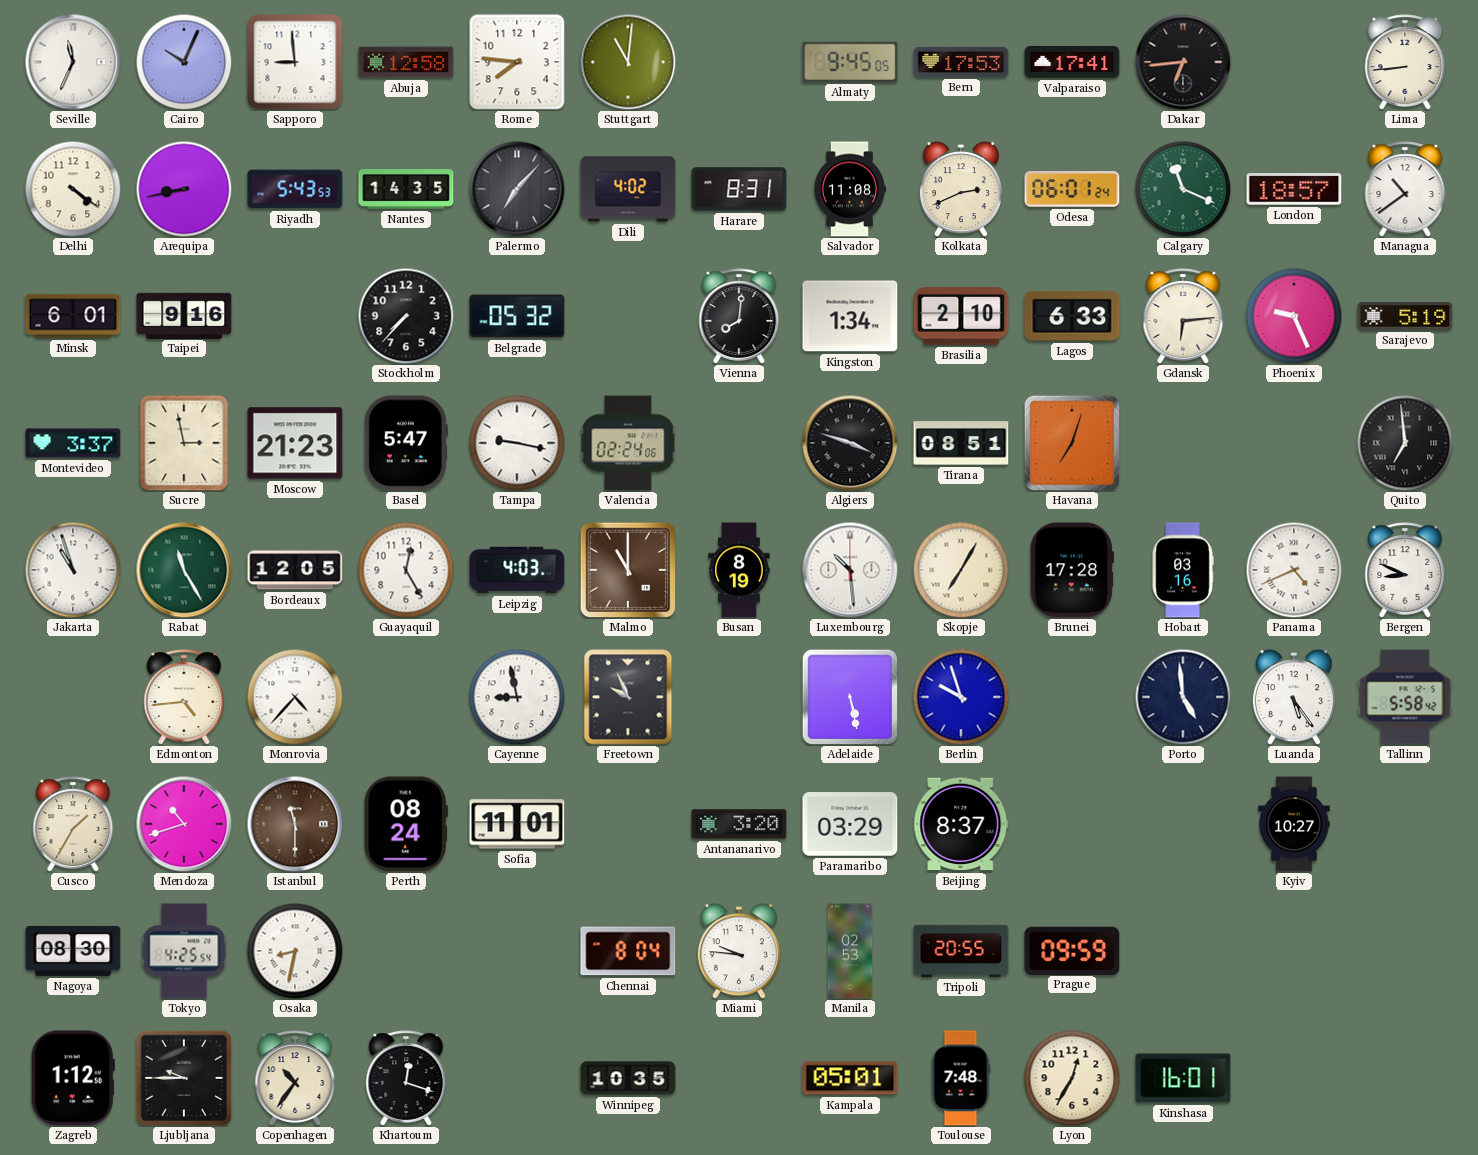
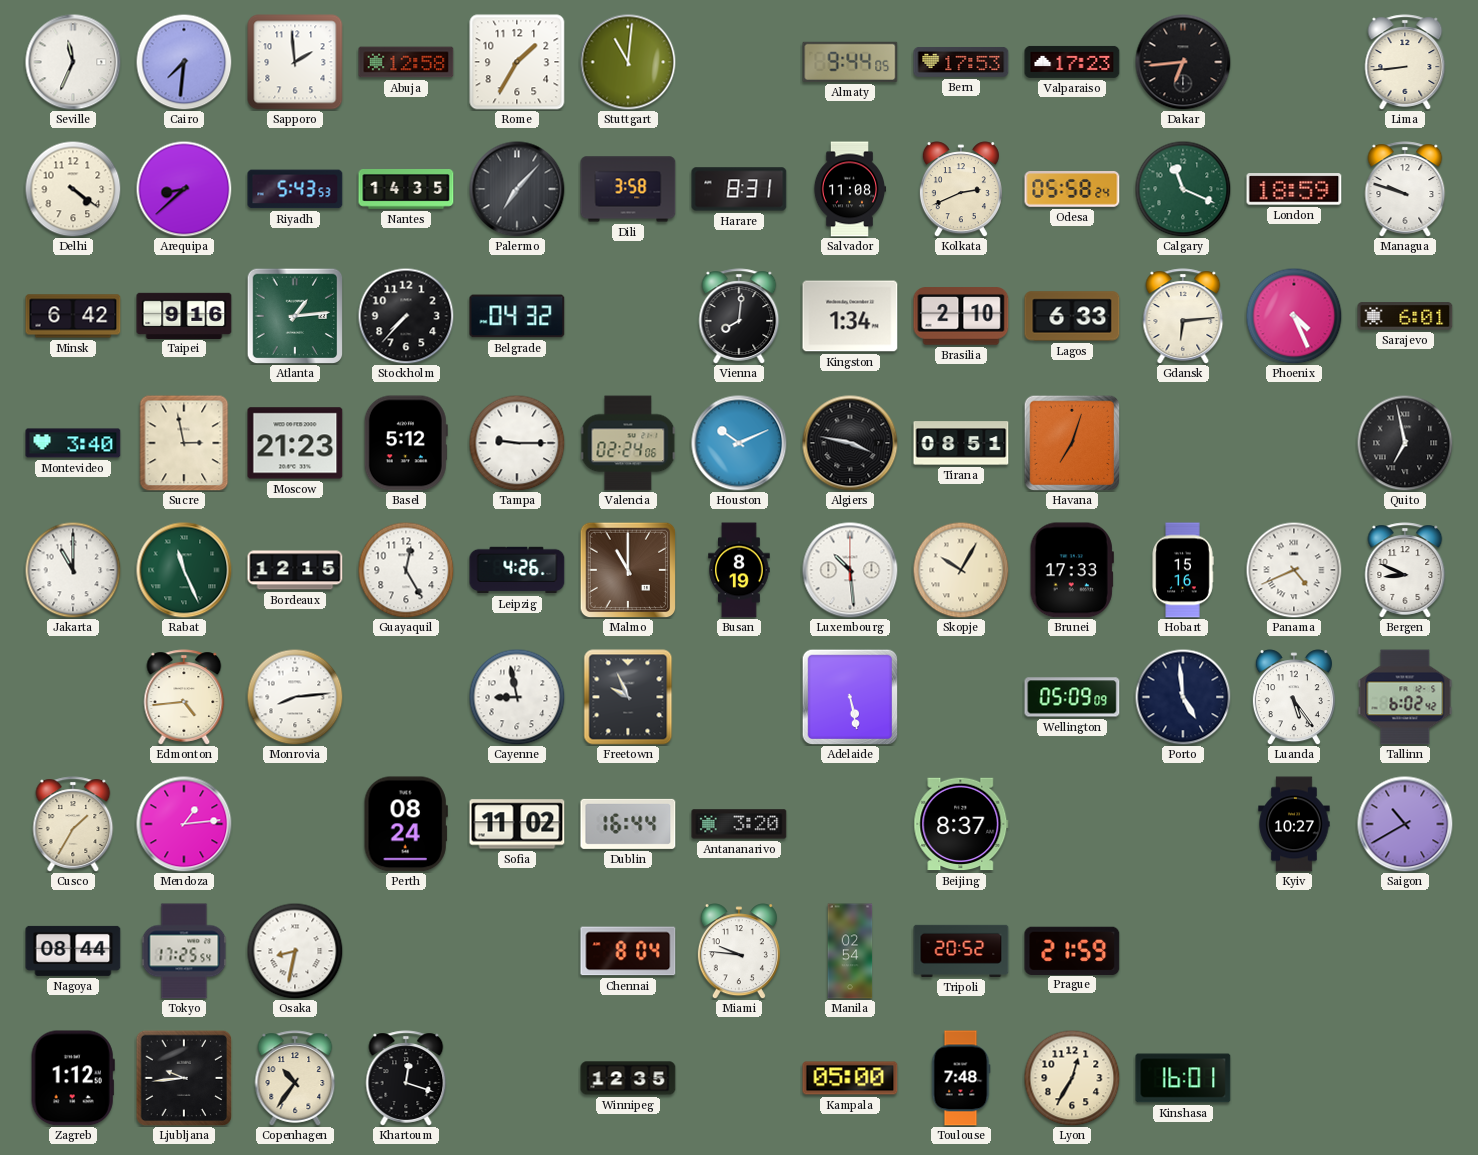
Cairo: 10:04 -> 7:31 (184, 62)
Sapporo: 8:59 -> 1:59 (295, 62)
Rome: 7:46 -> 1:35 (517, 62)
Almaty: 9:45 -> 9:44 (850, 62)
Valparaiso: 17:41 -> 17:23 (1072, 62)
Arequipa: 8:43 -> 8:38 (184, 189)
Dili: 4:02 -> 3:58 (628, 189)
Odesa: 06:01 -> 05:58 (1072, 189)
London: 18:57 -> 18:59 (1294, 189)
Managua: 10:39 -> 9:48 (1405, 189)
Minsk: 6:01 -> 6:42 (73, 316)
Atlanta: none -> 1:14 (295, 316)
Belgrade: 05:32 -> 04:32 (517, 316)
Phoenix: 9:26 -> 4:26 (1294, 316)
Sarajevo: 5:19 -> 6:01 (1405, 316)
Montevideo: 3:37 -> 3:40 (73, 443)
Basel: 5:47 -> 5:12 (406, 443)
Tampa: 9:17 -> 9:15 (517, 443)
Houston: none -> 10:11 (739, 443)
Algiers: 3:48 -> 3:47 (850, 443)
Quito: 6:59 -> 6:58 (1405, 443)
Jakarta: 10:57 -> 11:00 (73, 570)
Rabat: 11:25 -> 11:26 (184, 570)
Bordeaux: 12:05 -> 12:15 (295, 570)
Leipzig: 4:03 -> 4:26 (517, 570)
Skopje: 7:05 -> 10:05 (961, 570)
Brunei: 17:28 -> 17:33 (1072, 570)
Hobart: 03:16 -> 15:16 (1183, 570)
Monrovia: 4:37 -> 8:14 (295, 697)
Berlin: 9:57 -> none (961, 697)
Wellington: none -> 05:09 (1072, 697)
Tallinn: 5:58 -> 6:02 (1405, 697)
Mendoza: 10:42 -> 1:14 (184, 824)
Istanbul: 11:30 -> none (295, 824)
Sofia: 11:01 -> 11:02 (517, 824)
Dublin: none -> 16:44 (628, 824)
Paramaribo: 03:29 -> none (850, 824)
Saigon: none -> 10:40 (1405, 824)
Nagoya: 08:30 -> 08:44 (73, 951)
Tokyo: 4:25 -> 17:25 (184, 951)
Manila: 02:53 -> 02:54 (850, 951)
Tripoli: 20:55 -> 20:52 (961, 951)
Prague: 09:59 -> 21:59 (1072, 950)
Ljubljana: 9:45 -> 9:44 (184, 1078)
Winnipeg: 10:35 -> 12:35 (628, 1078)
Kampala: 05:01 -> 05:00 (850, 1078)
